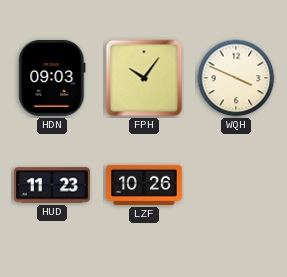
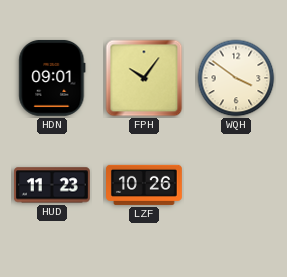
HDN: 09:03 -> 09:01 (52, 78)
WQH: 3:49 -> 3:51 (236, 78)
